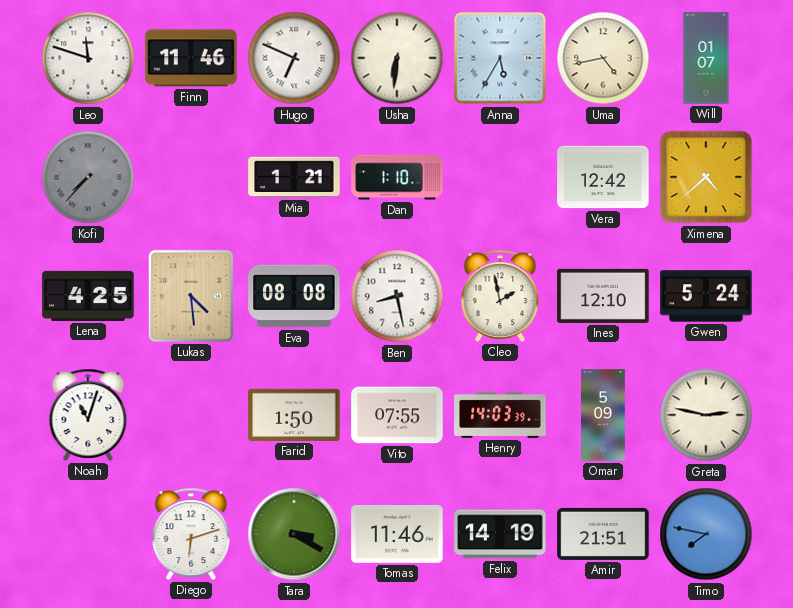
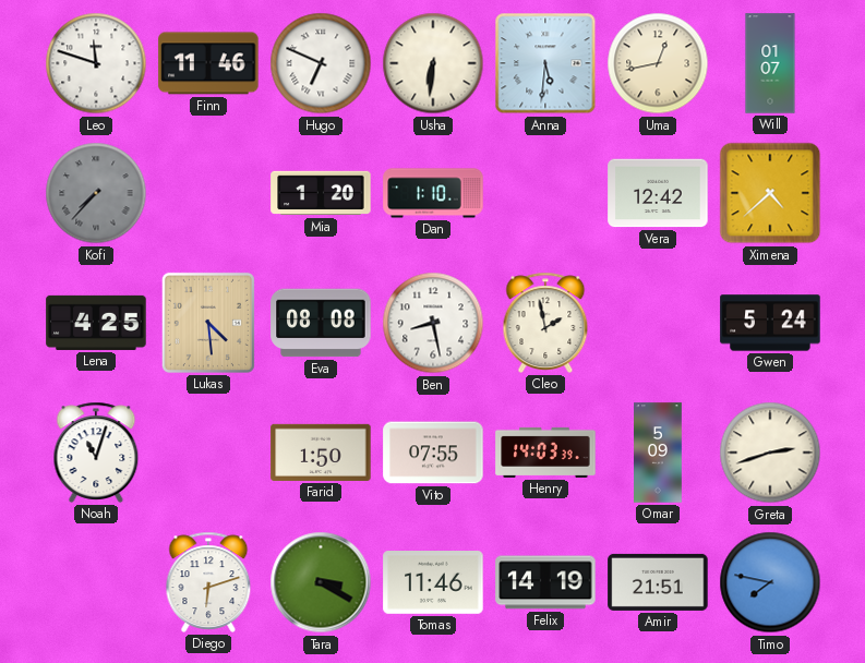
Anna: 5:35 -> 5:31 (545, 63)
Uma: 4:43 -> 12:43 (658, 63)
Mia: 1:21 -> 1:20 (321, 193)
Ines: 12:10 -> none (603, 296)
Greta: 2:47 -> 2:42 (770, 453)
